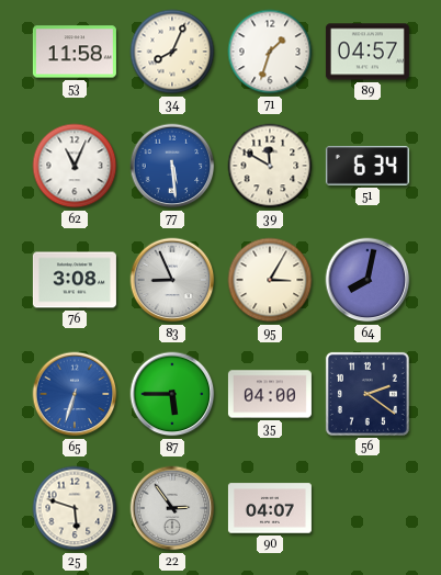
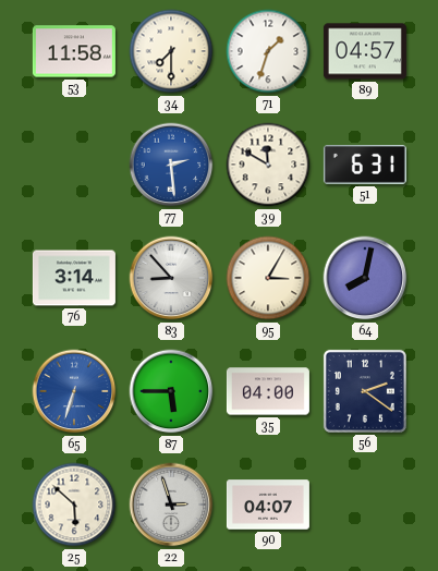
34: 8:04 -> 7:30 (171, 51)
62: 11:04 -> none (75, 166)
77: 5:29 -> 2:29 (171, 165)
51: 6:34 -> 6:31 (365, 166)
76: 3:08 -> 3:14 (74, 278)
83: 8:56 -> 8:53 (171, 278)
25: 5:48 -> 5:52 (74, 505)
22: 2:54 -> 2:57 (171, 505)
